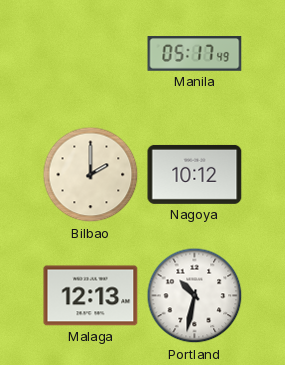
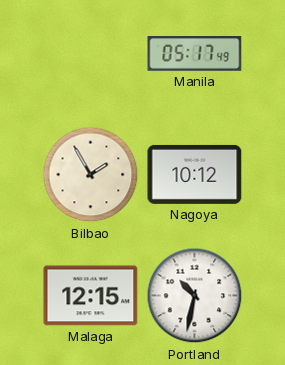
Bilbao: 2:00 -> 1:55 (91, 175)
Malaga: 12:13 -> 12:15 (91, 296)
